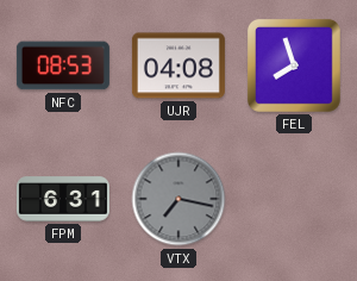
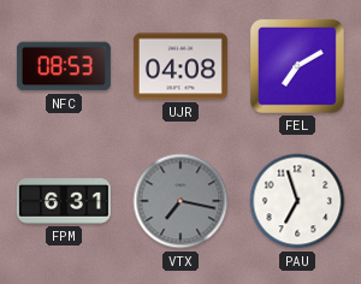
FEL: 7:57 -> 7:10 (297, 66)
PAU: none -> 6:57 (297, 201)
